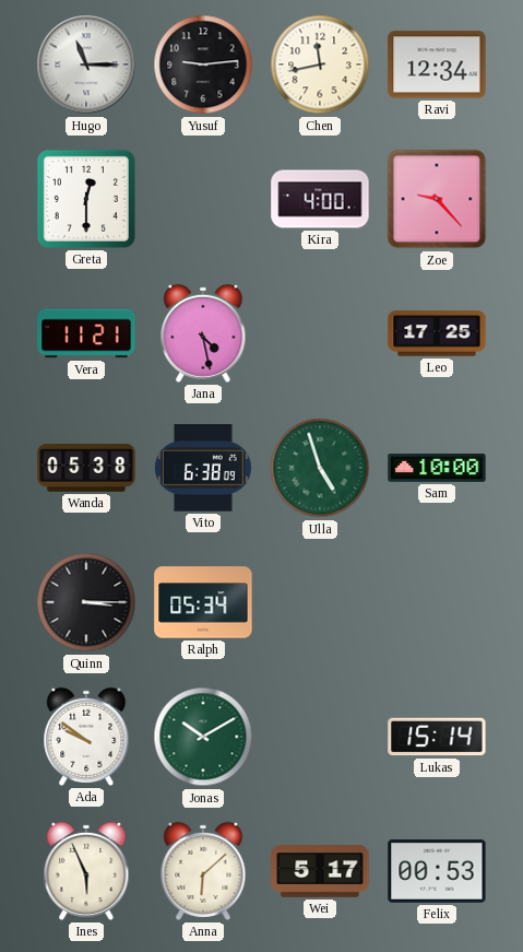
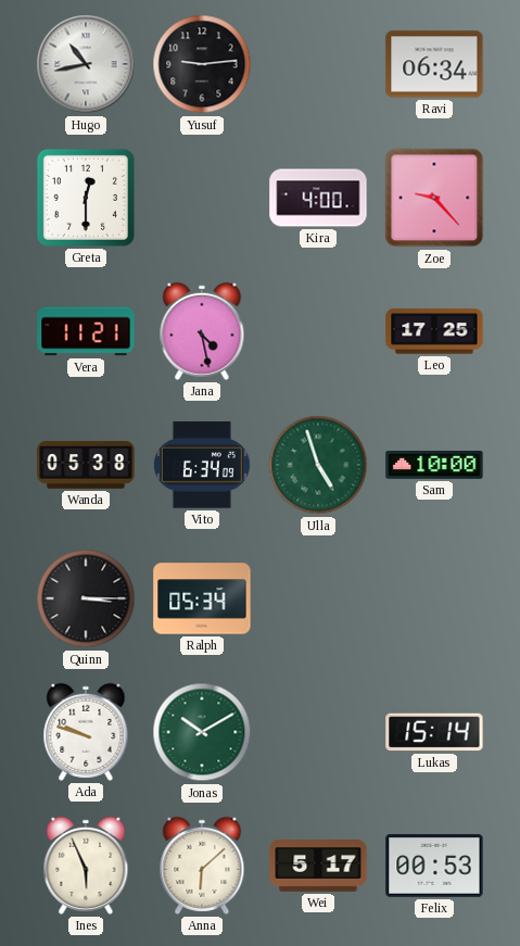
Hugo: 11:15 -> 10:43 (86, 64)
Chen: 11:43 -> none (320, 64)
Ravi: 12:34 -> 06:34 (434, 64)
Vito: 6:38 -> 6:34 (202, 465)
Ada: 9:51 -> 9:48 (86, 732)
